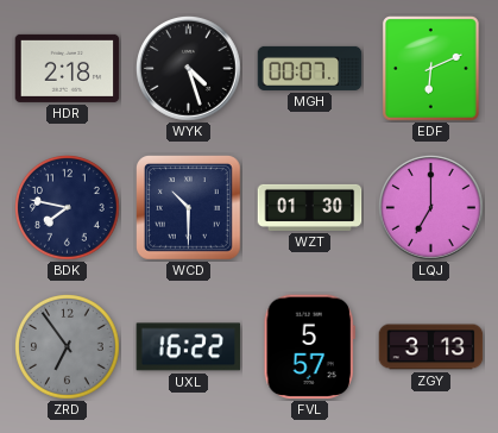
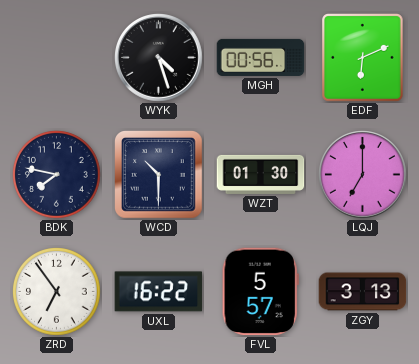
HDR: 2:18 -> none (68, 68)
MGH: 00:07 -> 00:56 (261, 57)
ZRD dial: grey -> white (57, 292)
